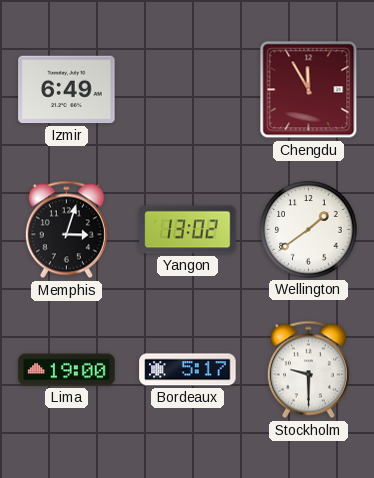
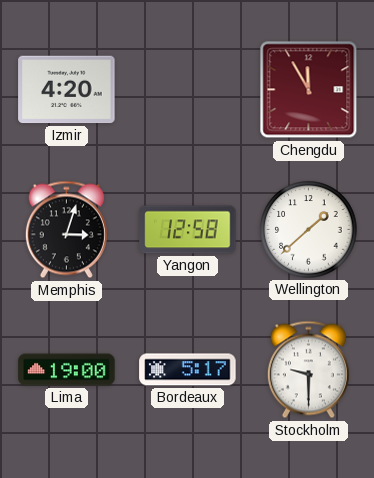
Izmir: 6:49 -> 4:20 (67, 90)
Yangon: 13:02 -> 12:58 (188, 230)
Wellington: 1:39 -> 1:38 (309, 230)
